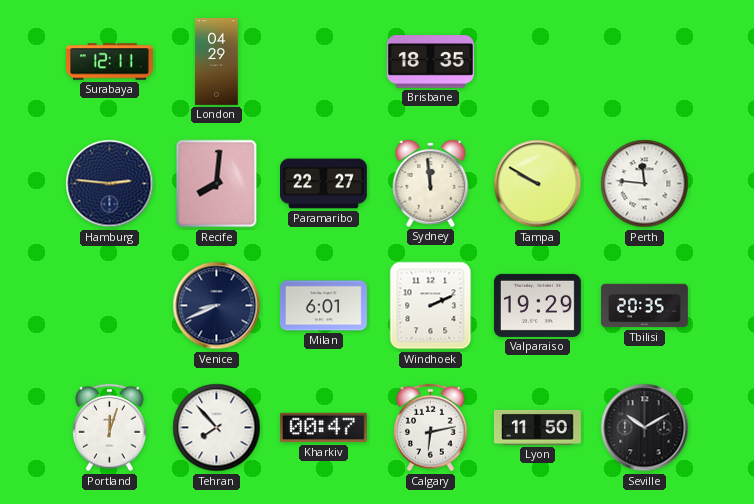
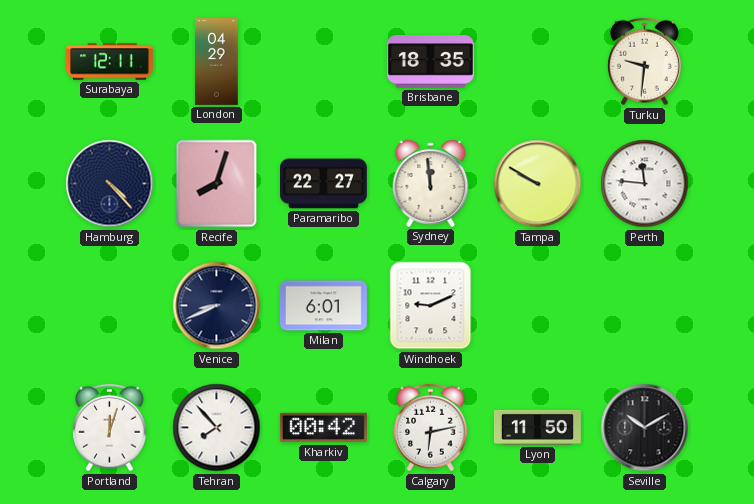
Turku: none -> 9:31 (645, 62)
Hamburg: 2:46 -> 4:23 (110, 184)
Recife: 8:01 -> 8:03 (217, 184)
Windhoek: 2:11 -> 9:11 (431, 306)
Valparaiso: 19:29 -> none (537, 305)
Tbilisi: 20:35 -> none (644, 306)
Kharkiv: 00:47 -> 00:42 (323, 428)
